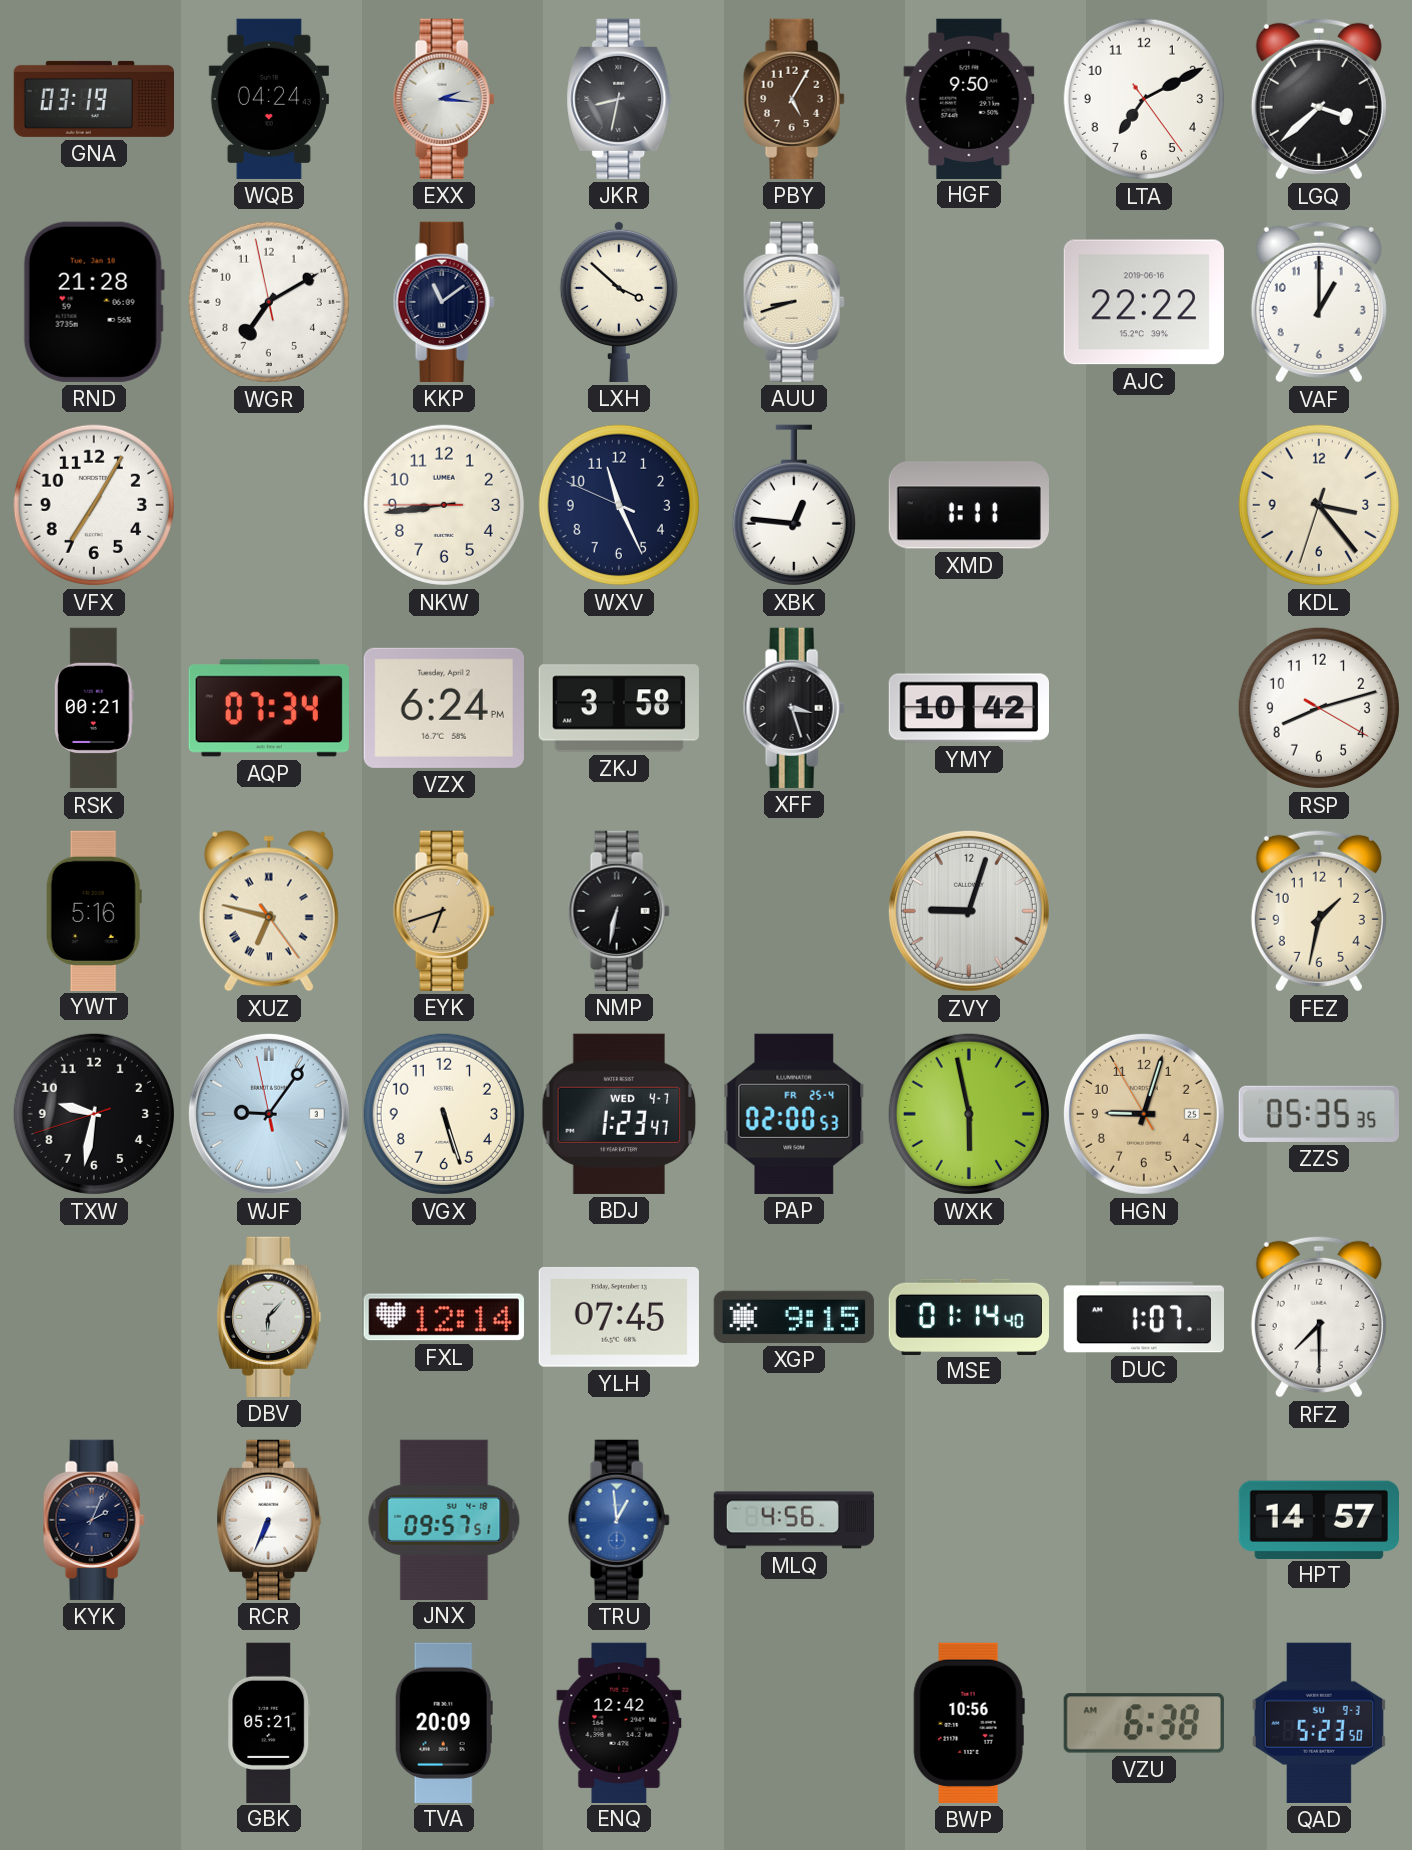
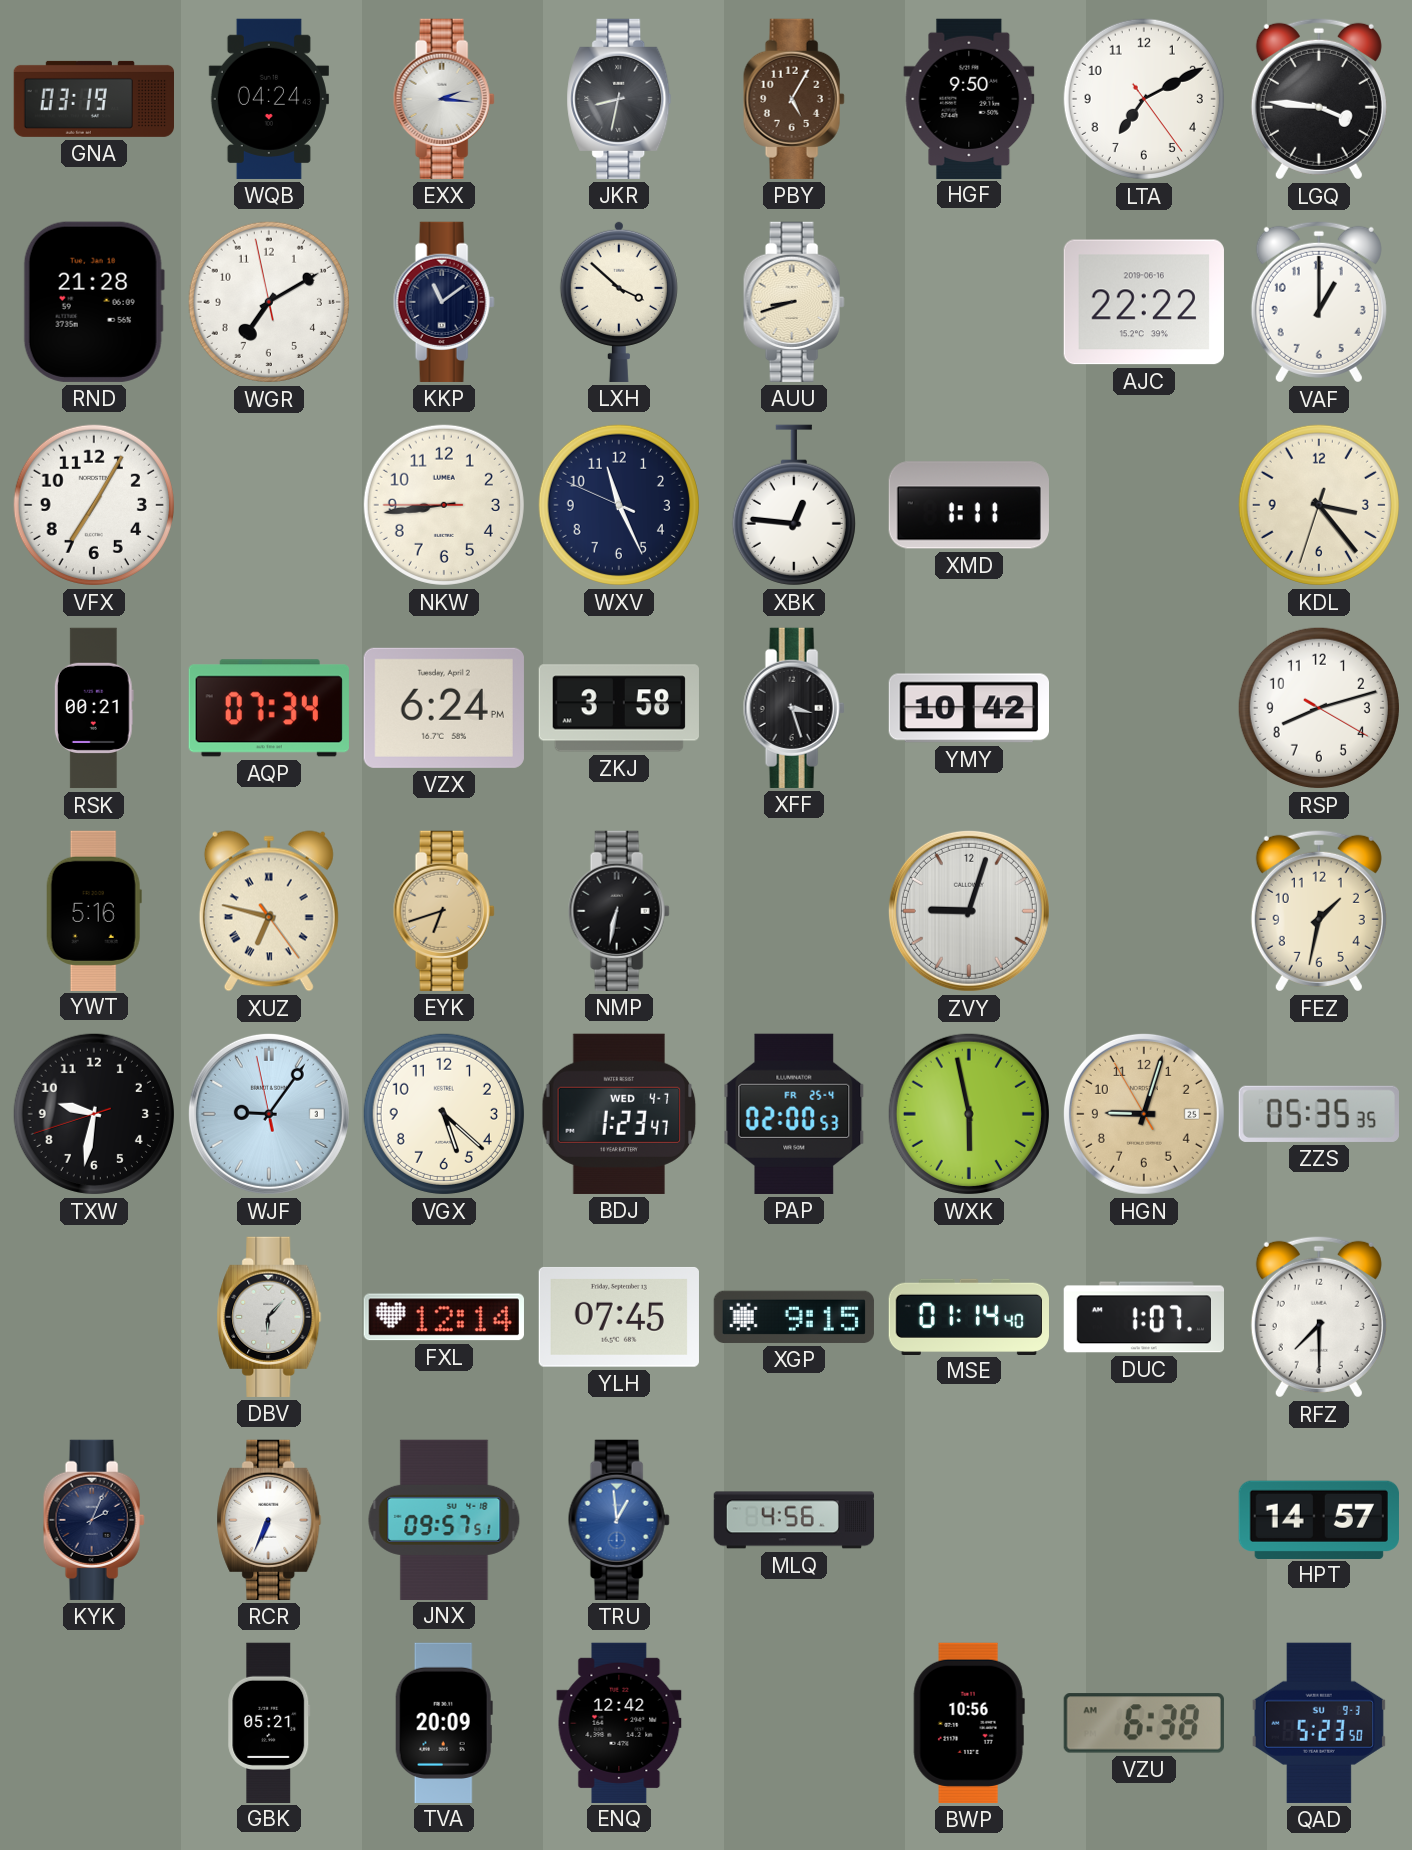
LGQ: 3:38 -> 3:46 (1319, 99)
VGX: 5:27 -> 5:22 (444, 1114)
